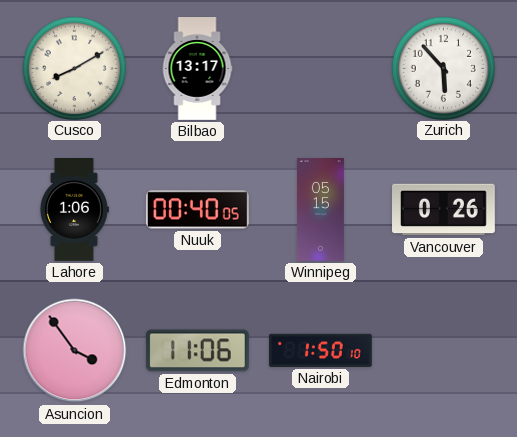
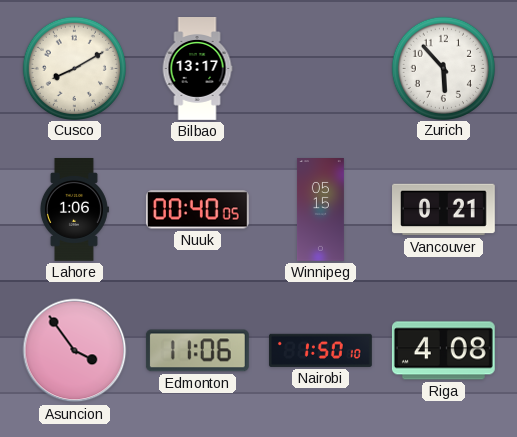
Vancouver: 0:26 -> 0:21 (444, 210)
Riga: none -> 4:08 (443, 351)
